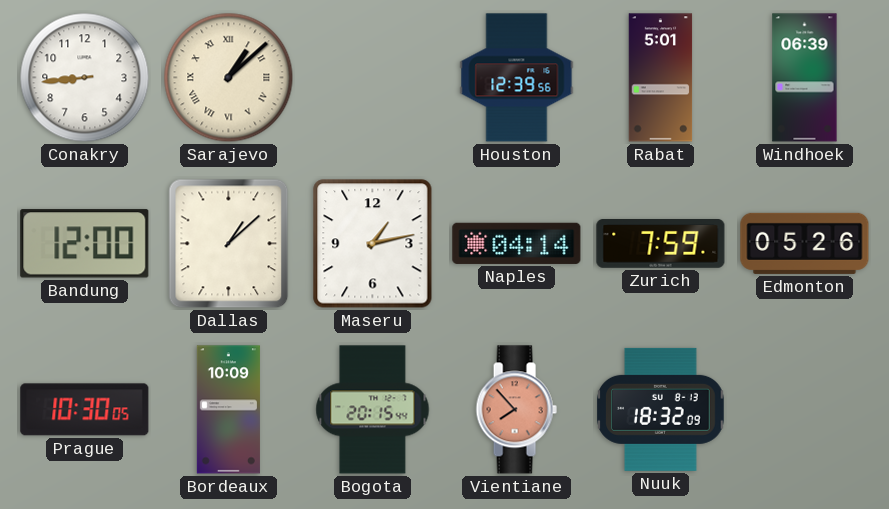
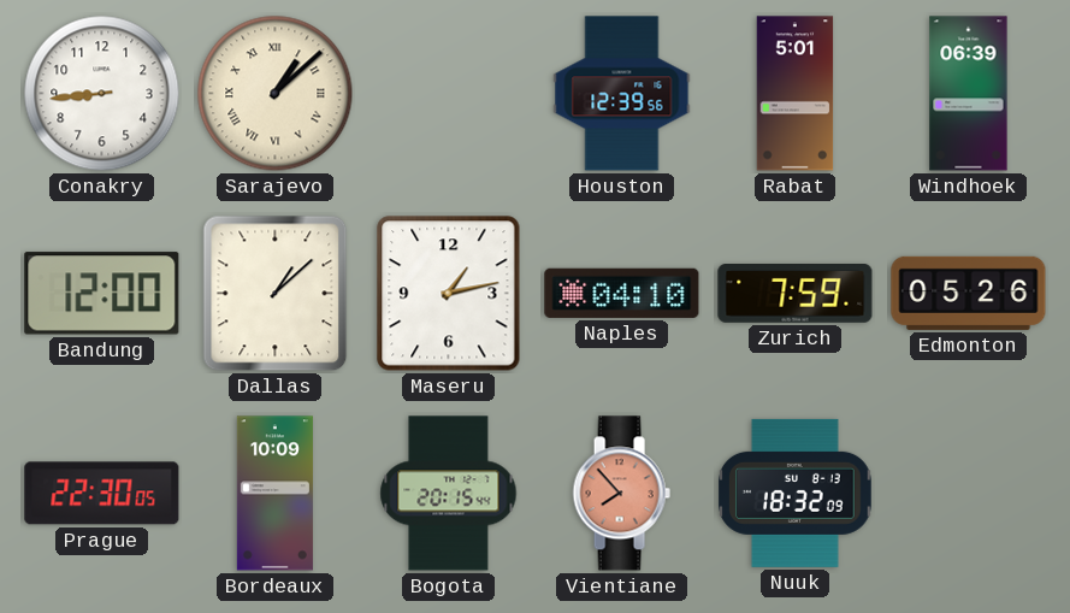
Naples: 04:14 -> 04:10 (622, 293)
Prague: 10:30 -> 22:30 (102, 494)
